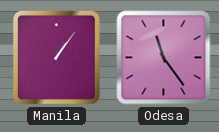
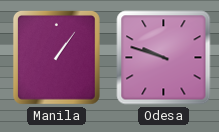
Odesa: 11:24 -> 9:48 (164, 58)
